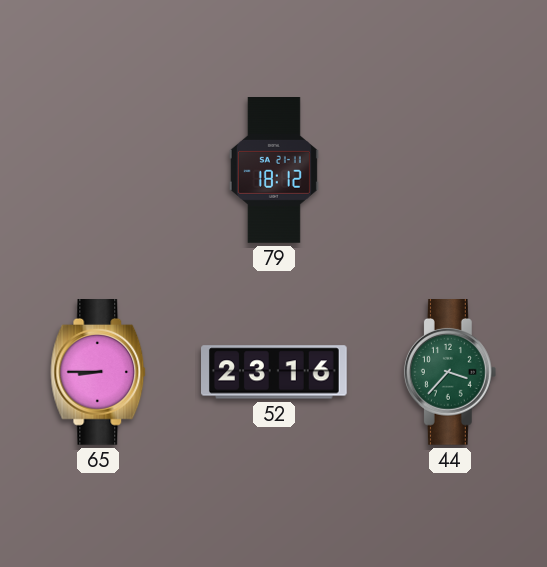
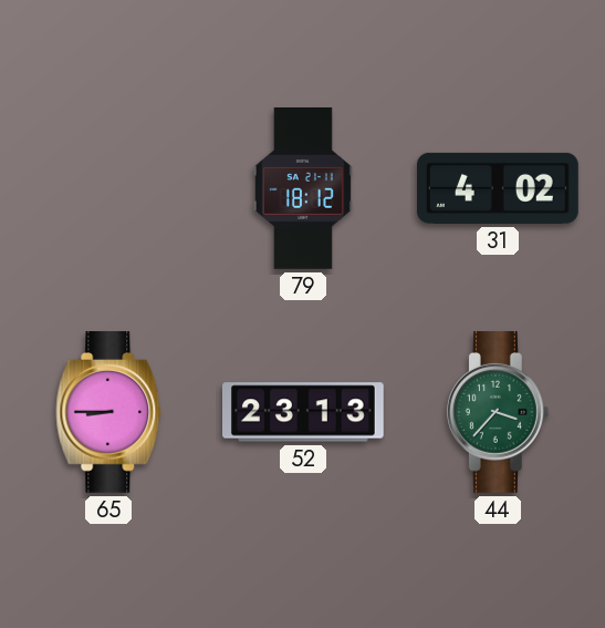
31: none -> 4:02 (499, 188)
52: 23:16 -> 23:13 (304, 412)
